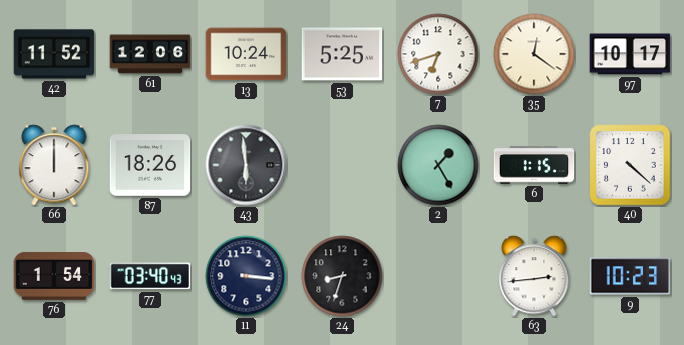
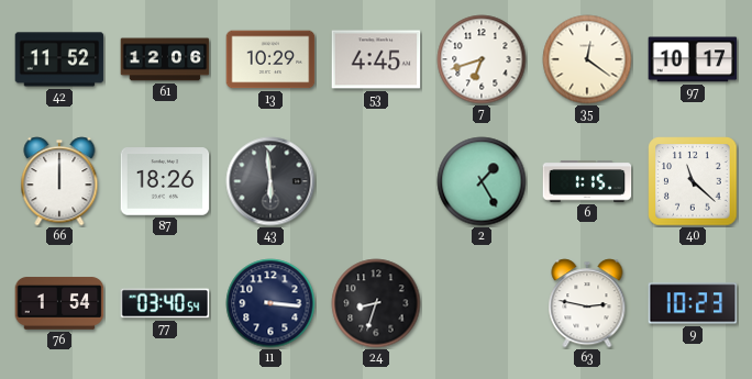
13: 10:24 -> 10:29 (270, 59)
53: 5:25 -> 4:45 (376, 59)
40: 4:22 -> 11:22 (693, 181)
77: 03:40:43 -> 03:40:54 (165, 303)
63: 2:44 -> 2:47 (587, 303)
